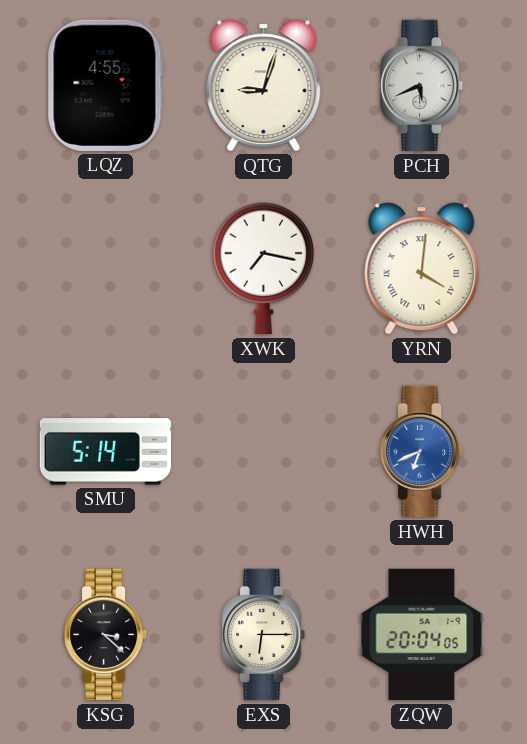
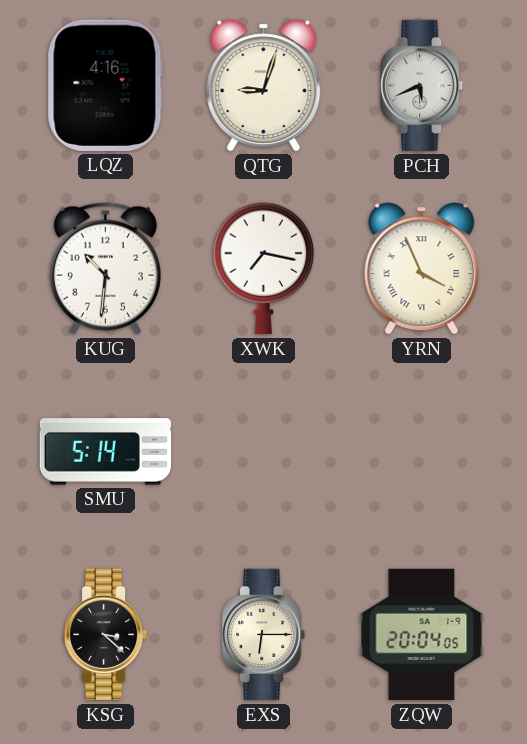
LQZ: 4:55 -> 4:16 (105, 85)
KUG: none -> 10:31 (105, 269)
YRN: 4:01 -> 3:56 (422, 269)
HWH: 6:41 -> none (422, 452)
